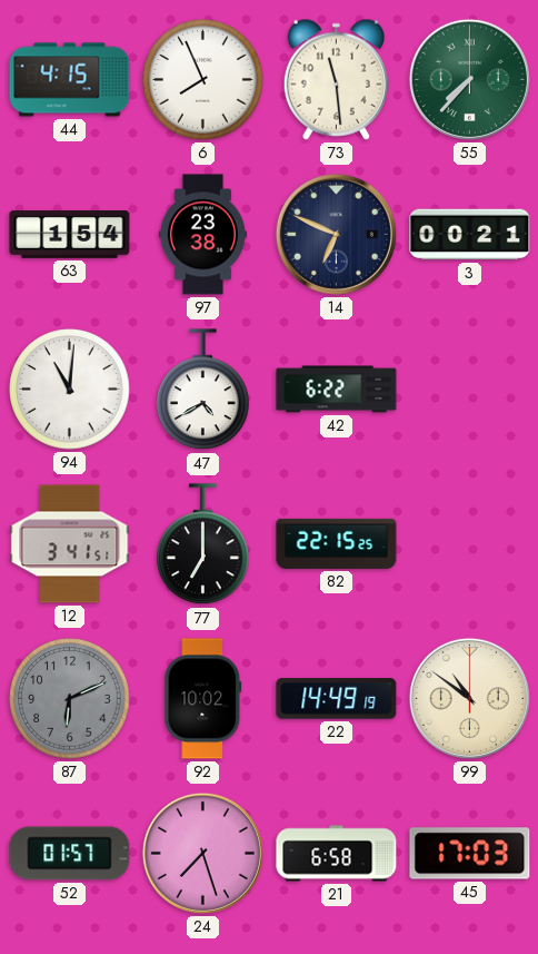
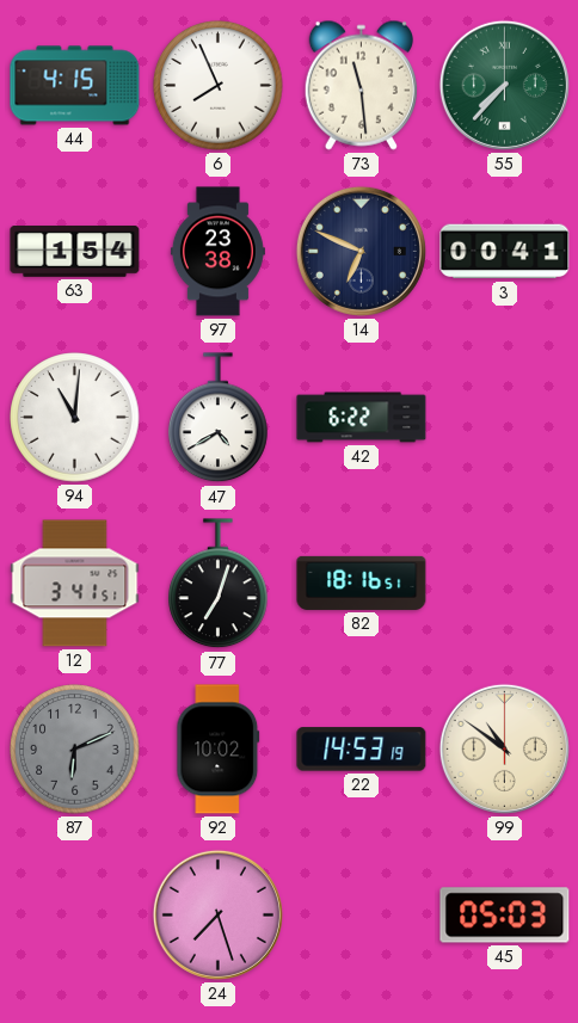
3: 00:21 -> 00:41 (505, 252)
77: 7:00 -> 7:03 (219, 584)
82: 22:15 -> 18:16 (362, 583)
22: 14:49 -> 14:53 (362, 750)
52: 01:57 -> none (70, 854)
21: 6:58 -> none (337, 854)
45: 17:03 -> 05:03 (505, 916)
